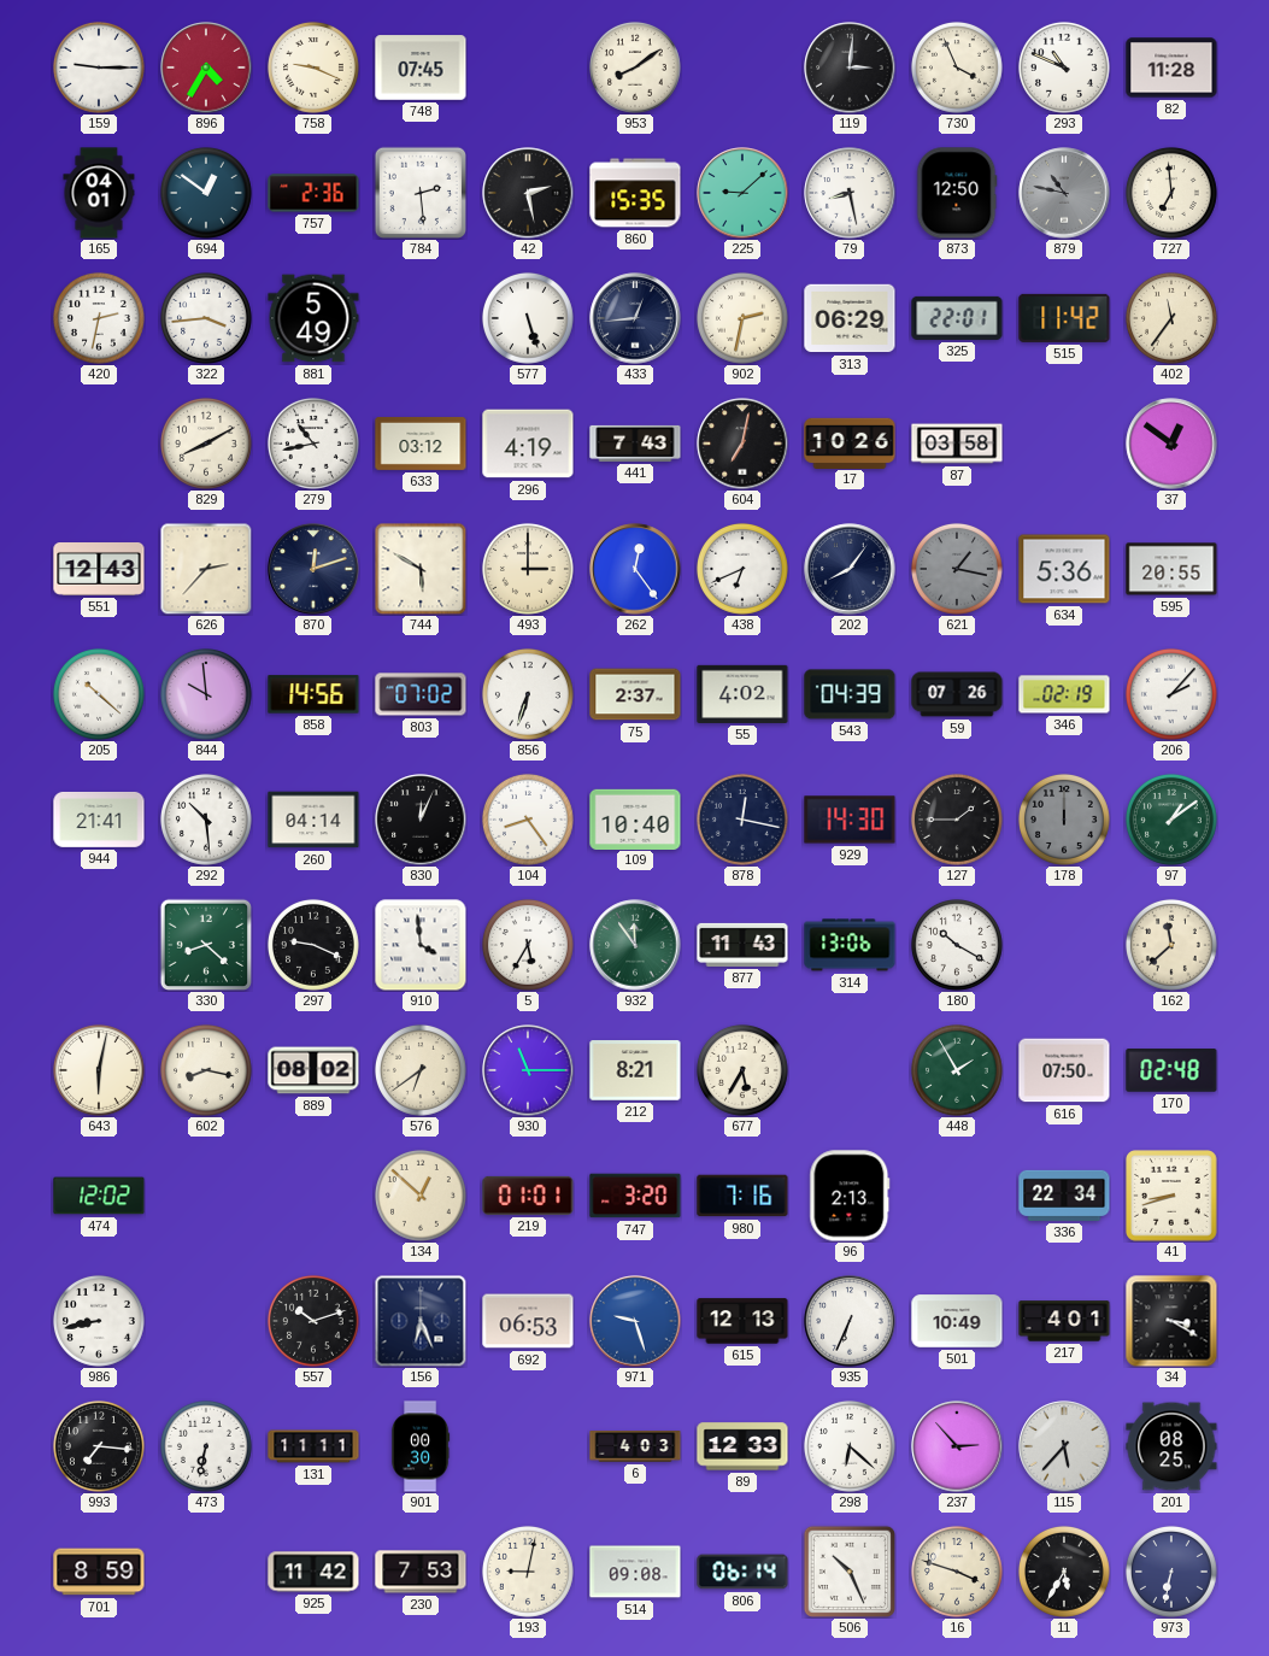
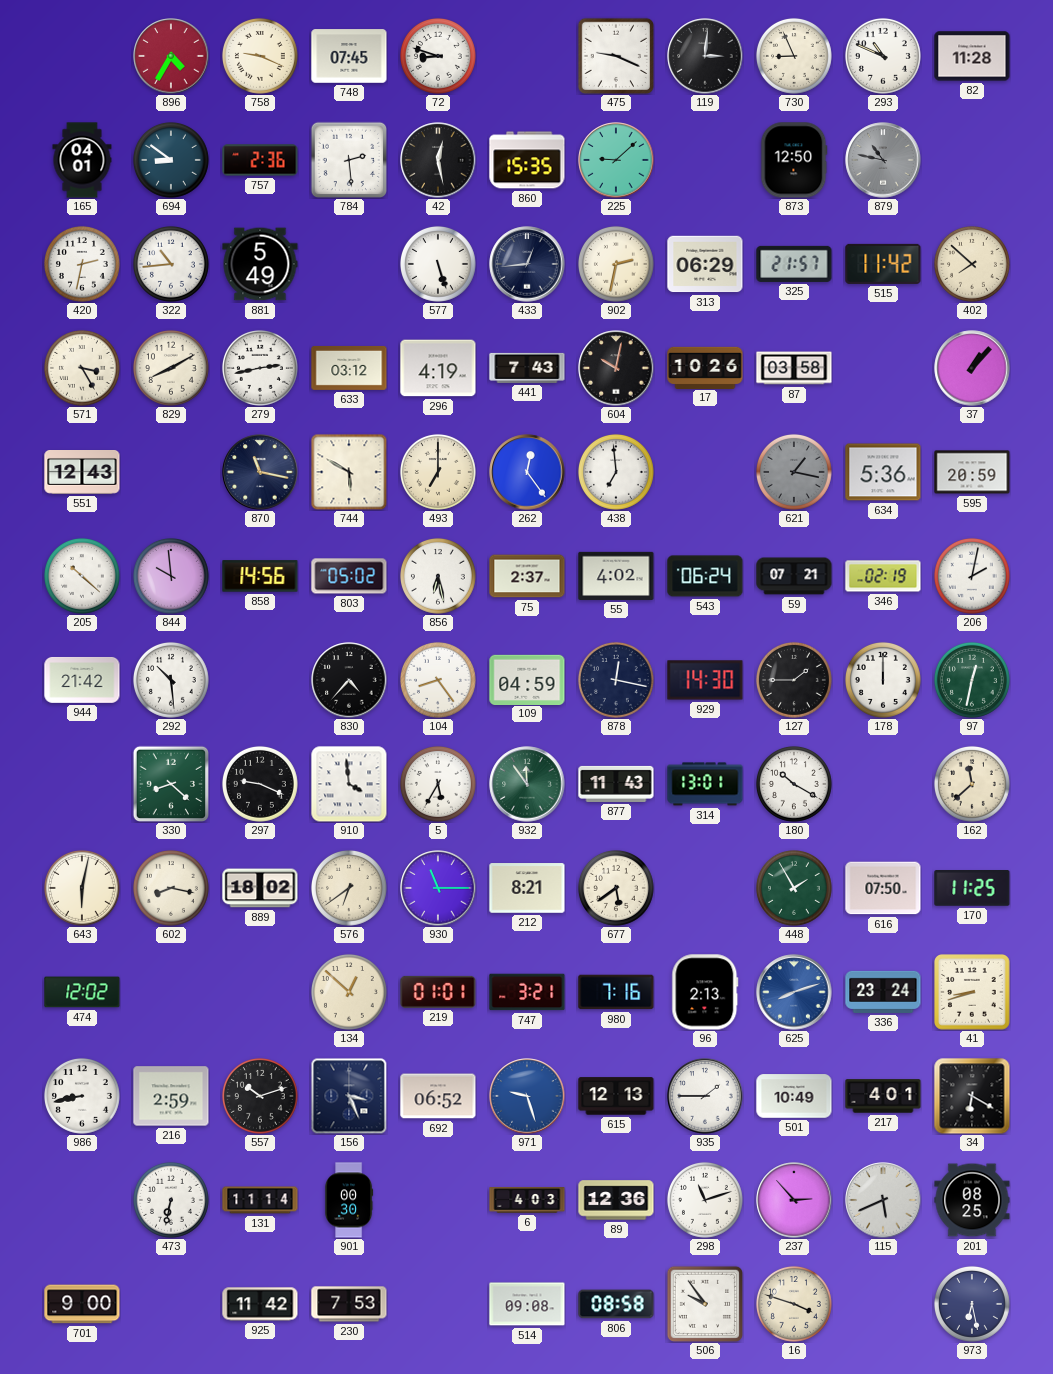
159: 9:15 -> none (99, 67)
72: none -> 8:48 (438, 56)
953: 8:09 -> none (635, 67)
475: none -> 9:19 (615, 55)
730: 3:56 -> 8:56 (794, 56)
694: 12:51 -> 8:51 (171, 160)
42: 2:28 -> 12:28 (438, 160)
79: 8:28 -> none (850, 193)
727: 6:59 -> none (1171, 193)
322: 3:44 -> 10:44 (171, 264)
325: 22:01 -> 21:57 (794, 264)
402: 11:36 -> 7:52 (972, 264)
571: none -> 3:25 (82, 368)
279: 10:43 -> 2:43 (260, 368)
604: 7:02 -> 10:02 (616, 368)
37: 12:51 -> 1:07 (972, 368)
626: 2:37 -> none (206, 569)
870: 12:12 -> 11:17 (260, 472)
493: 3:00 -> 7:00 (438, 472)
438: 6:41 -> 6:59 (616, 472)
202: 8:06 -> none (850, 569)
595: 20:55 -> 20:59 (972, 472)
803: 07:02 -> 05:02 (349, 576)
856: 6:33 -> 6:28 (438, 576)
543: 04:39 -> 06:24 (705, 576)
59: 07:26 -> 07:21 (794, 576)
206: 2:07 -> 2:02 (972, 576)
944: 21:41 -> 21:42 (82, 680)
260: 04:14 -> none (313, 820)
830: 12:04 -> 4:37 (349, 680)
109: 10:40 -> 04:59 (527, 679)
178 dial: grey -> white (883, 680)
97: 1:09 -> 12:32 (972, 680)
314: 13:06 -> 13:01 (705, 784)
889: 08:02 -> 18:02 (260, 888)
677: 5:35 -> 5:39 (616, 888)
170: 02:48 -> 11:25 (972, 889)
747: 3:20 -> 3:21 (527, 992)
625: none -> 8:12 (794, 992)
336: 22:34 -> 23:24 (883, 992)
216: none -> 2:59 (171, 1096)
156: 6:26 -> 3:26 (349, 1096)
692: 06:53 -> 06:52 (438, 1096)
935: 6:34 -> 1:45 (705, 1096)
34: 3:20 -> 6:20 (972, 1096)
993: 7:16 -> none (99, 1446)
131: 11:11 -> 11:14 (260, 1200)
89: 12:33 -> 12:36 (616, 1200)
298: 6:22 -> 11:12 (705, 1200)
115: 5:37 -> 5:41 (883, 1200)
701: 8:59 -> 9:00 (82, 1304)
193: 9:02 -> none (528, 1572)
806: 06:14 -> 08:58 (616, 1304)
506: 10:26 -> 9:54 (704, 1303)
11: 5:35 -> none (1064, 1572)
973: 6:32 -> 6:28 (972, 1304)
